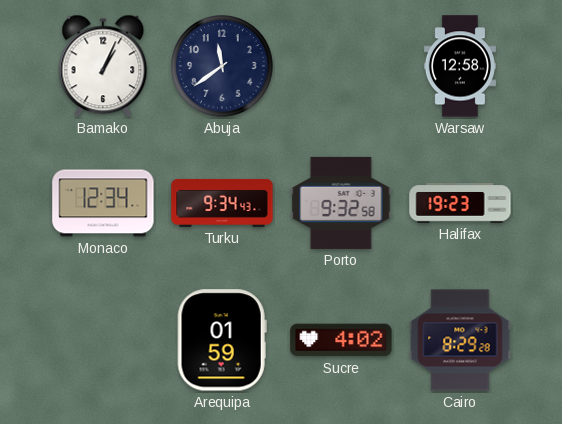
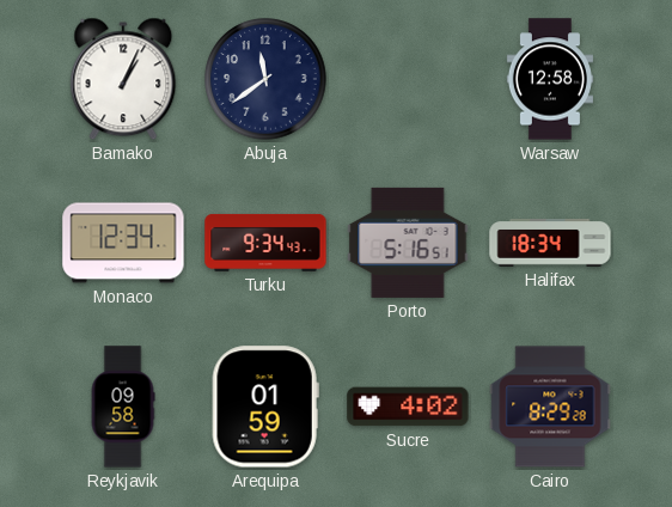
Porto: 9:32 -> 5:16 (408, 243)
Halifax: 19:23 -> 18:34 (550, 243)
Reykjavik: none -> 09:58 (123, 407)
